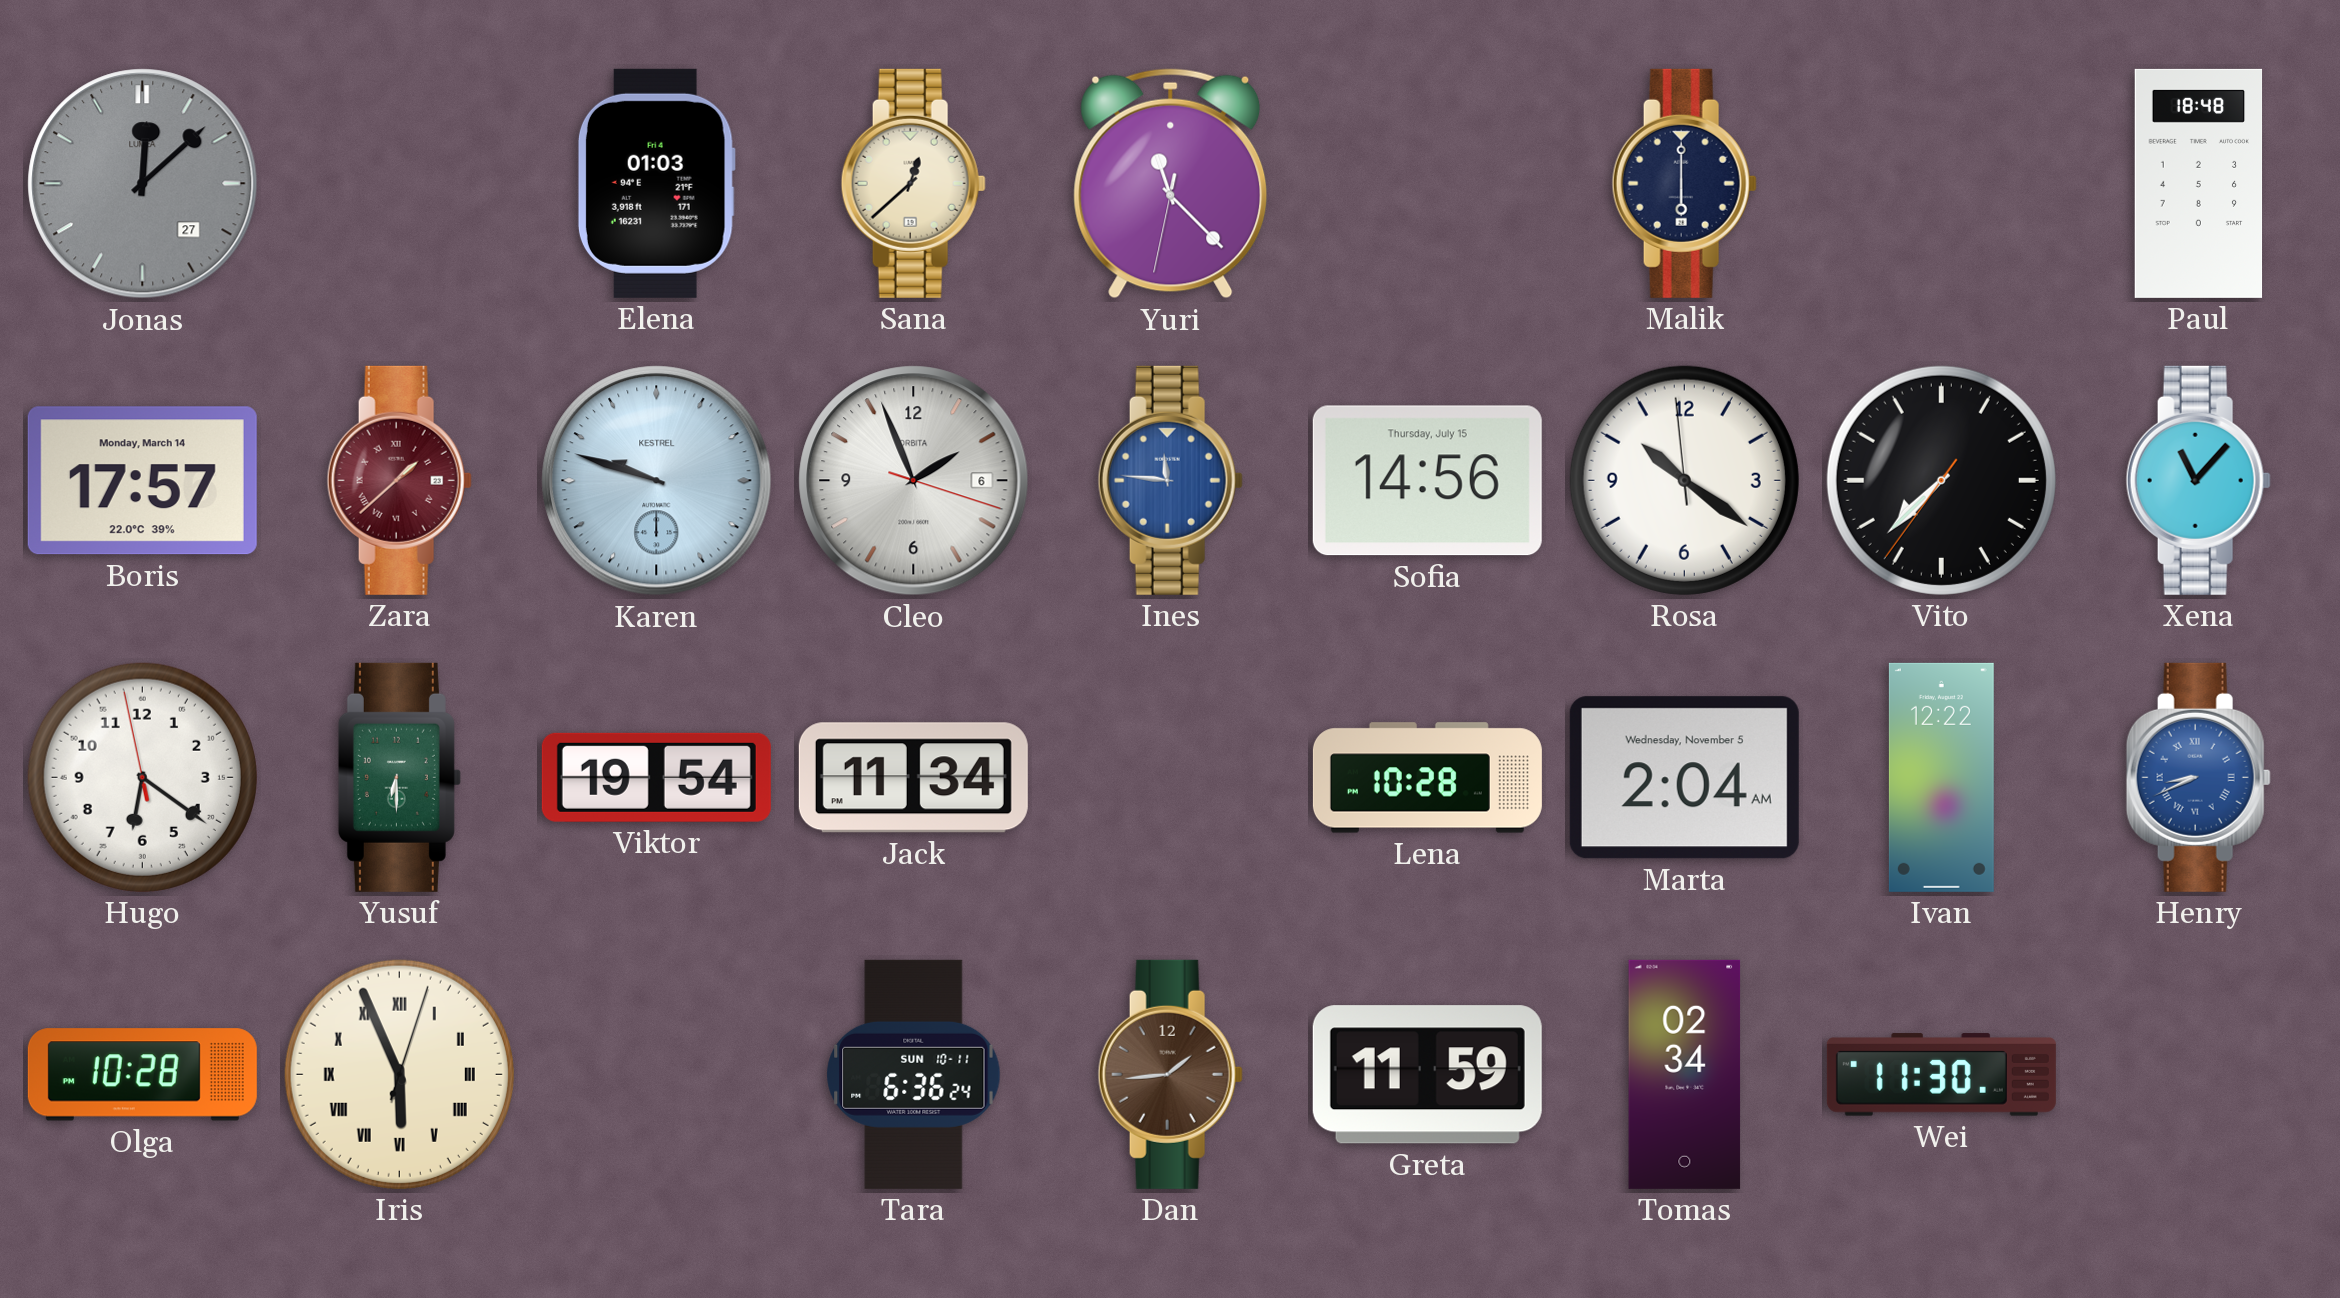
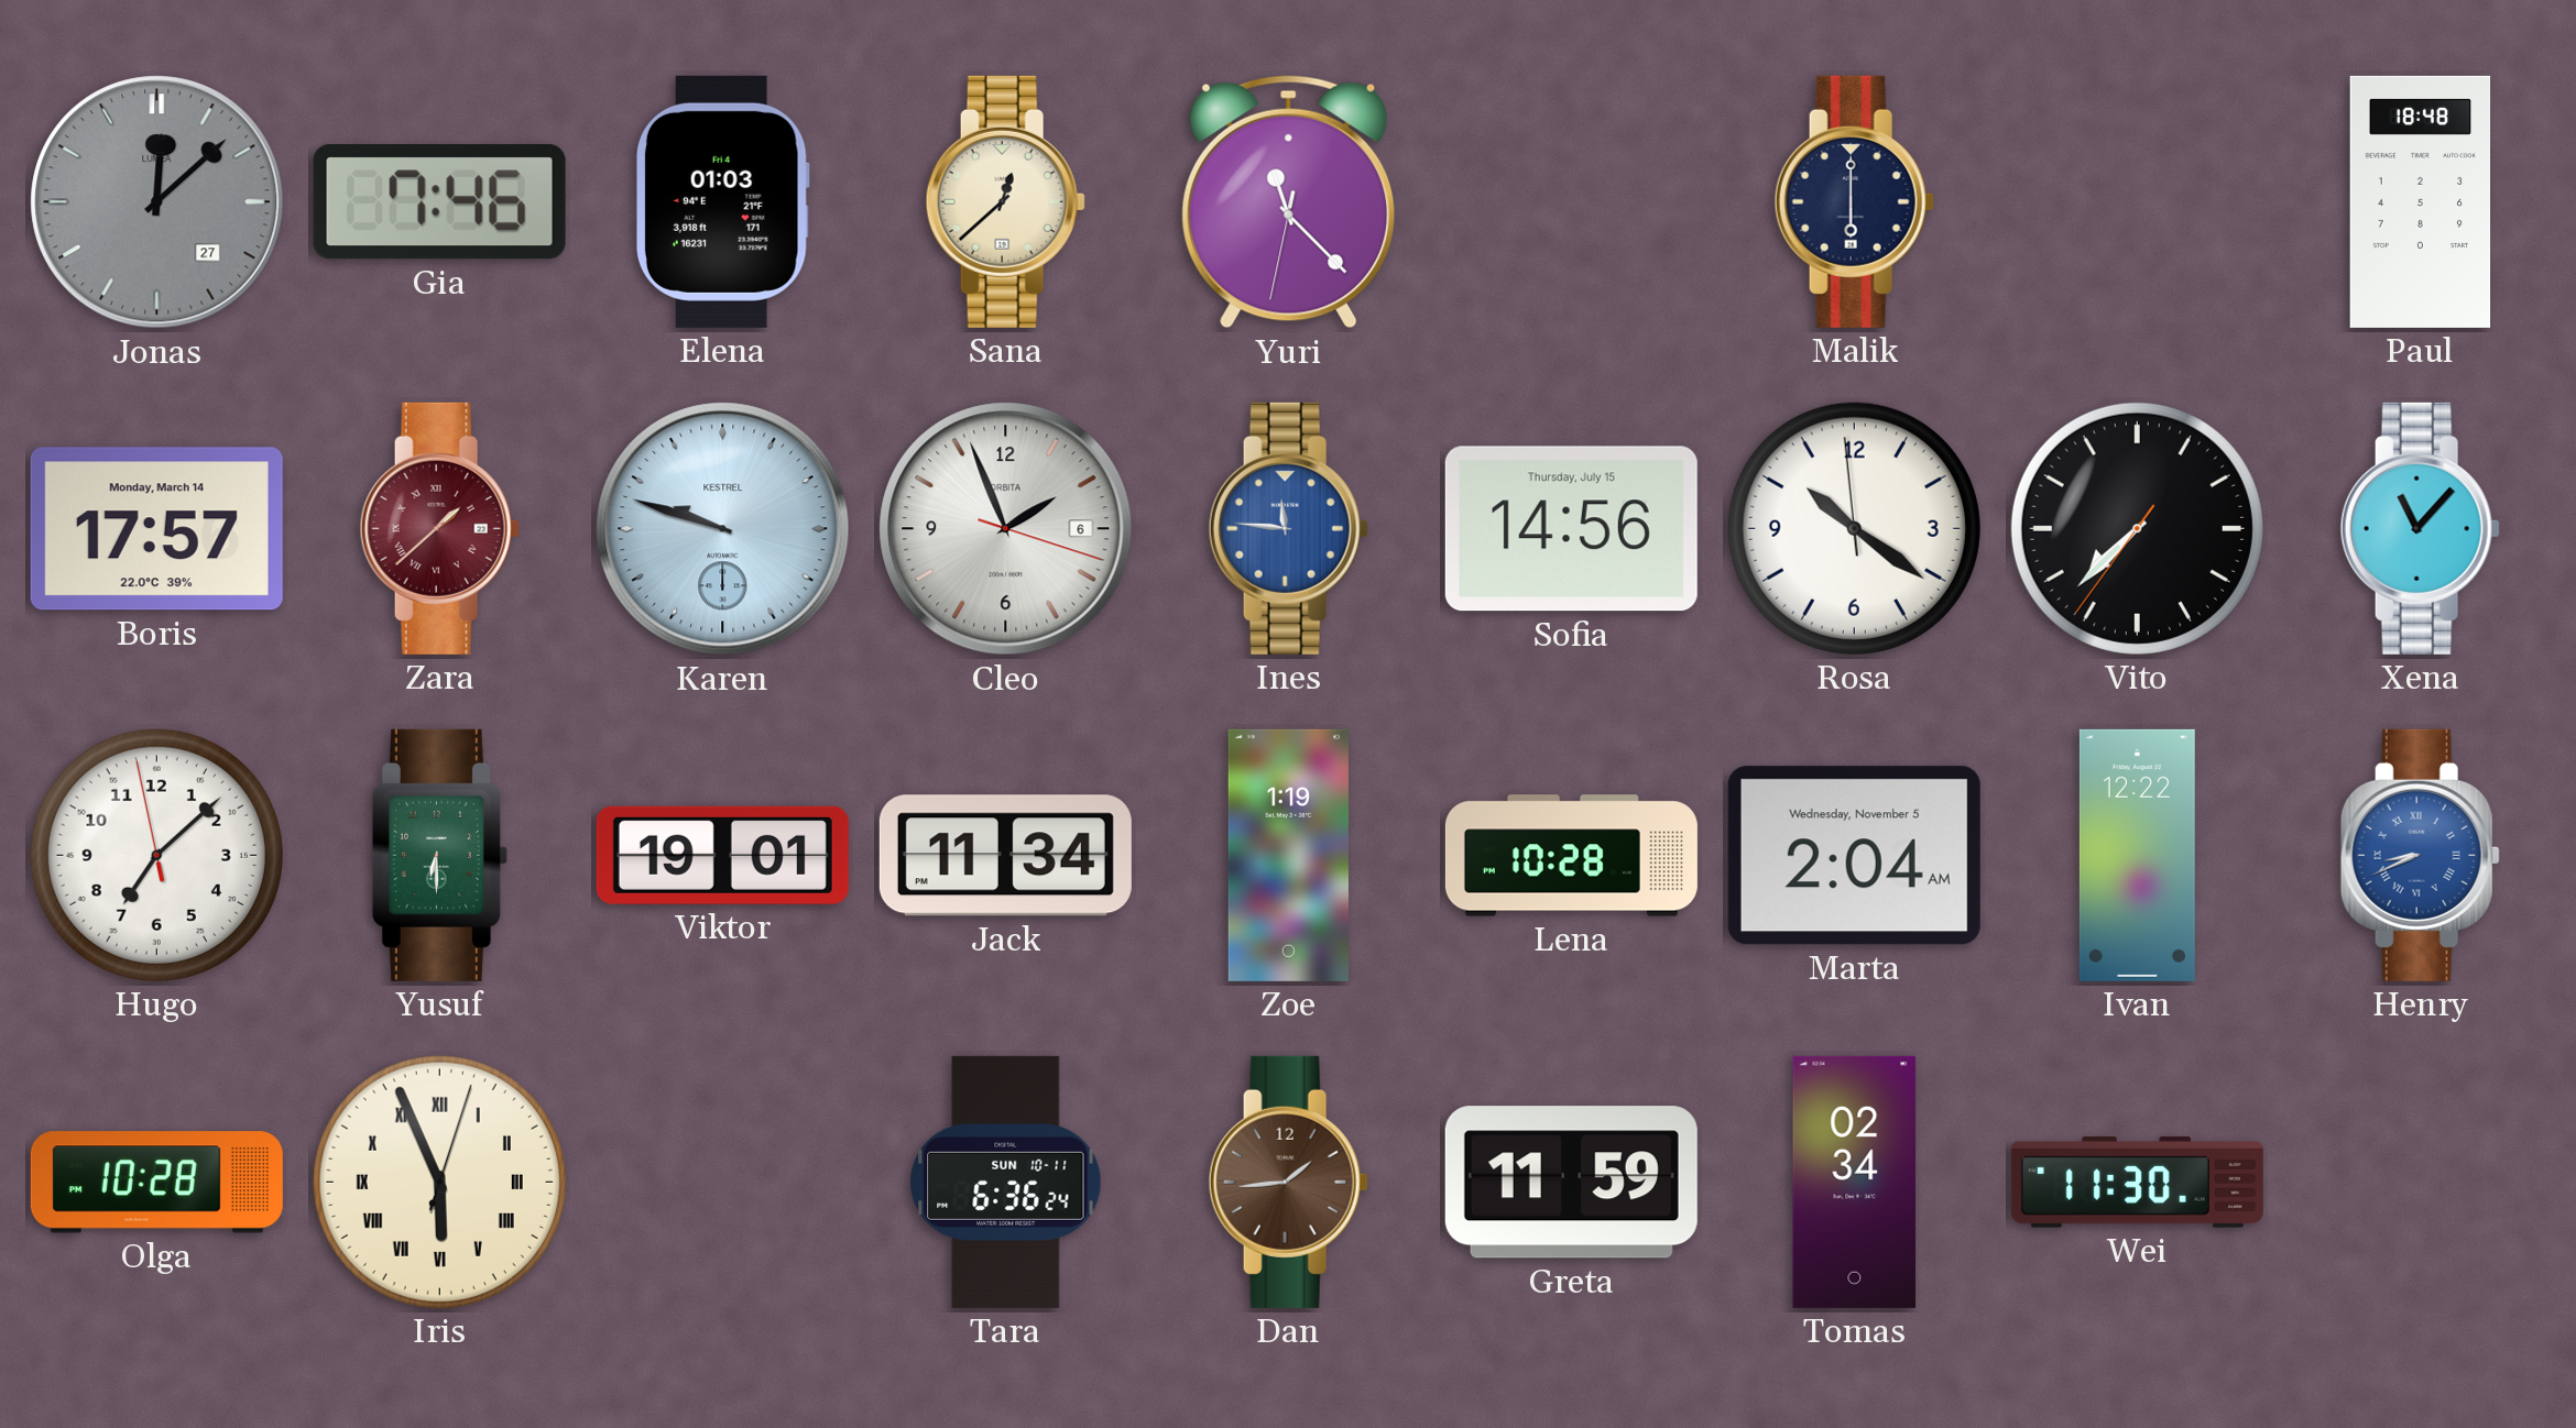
Gia: none -> 7:46 (439, 202)
Hugo: 6:20 -> 7:07 (156, 855)
Viktor: 19:54 -> 19:01 (722, 855)
Zoe: none -> 1:19 (1288, 855)
